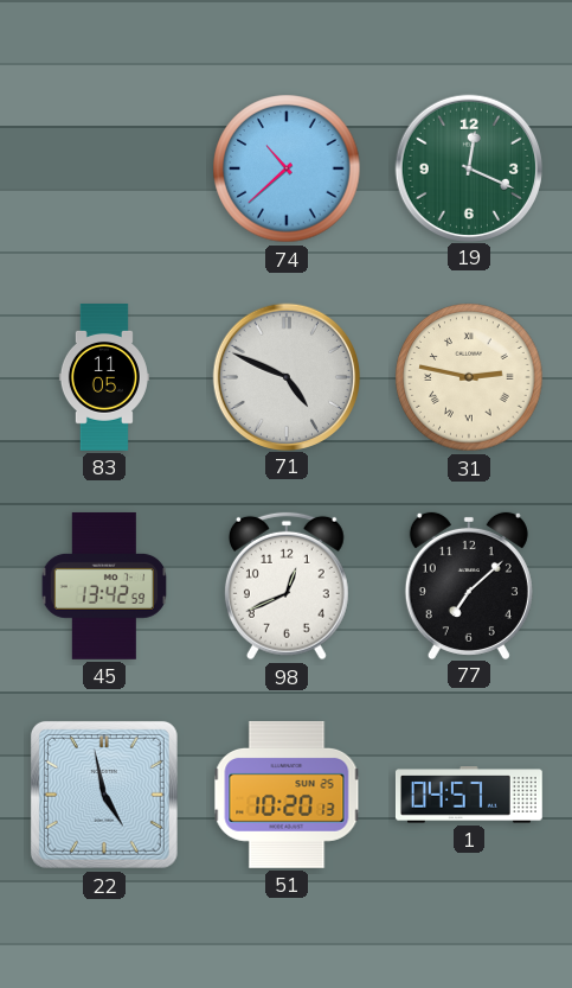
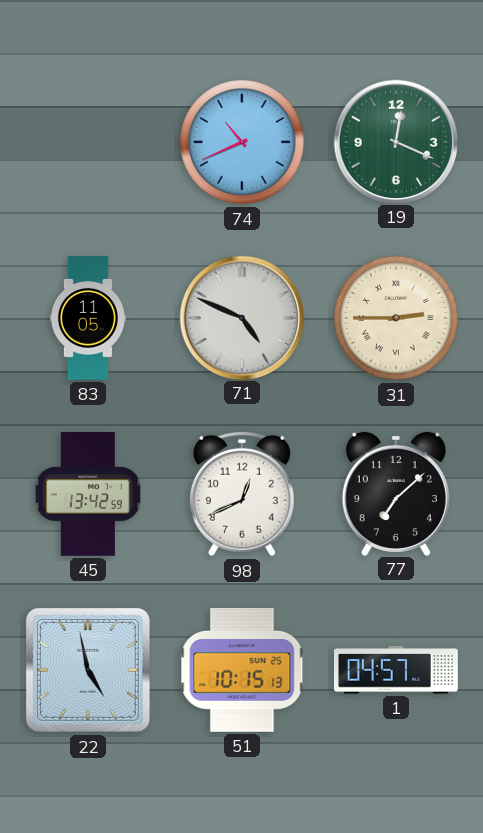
74: 10:38 -> 10:41 (242, 142)
31: 2:47 -> 2:45 (396, 318)
51: 10:20 -> 10:15 (242, 670)
